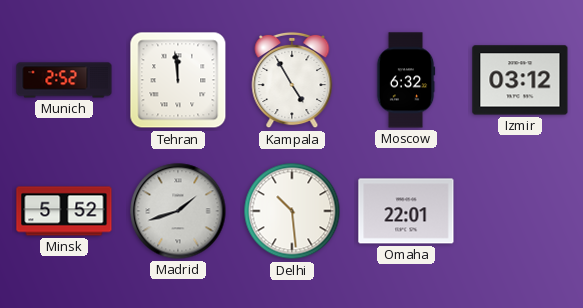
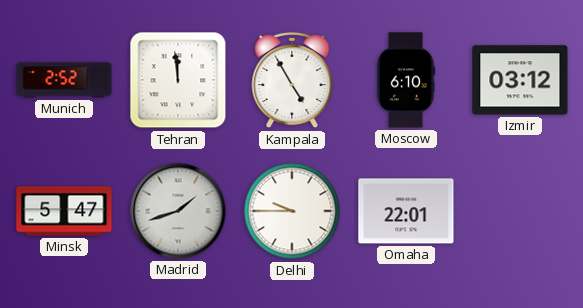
Moscow: 6:32 -> 6:10 (406, 80)
Minsk: 5:52 -> 5:47 (64, 211)
Delhi: 10:29 -> 9:45 (292, 211)
